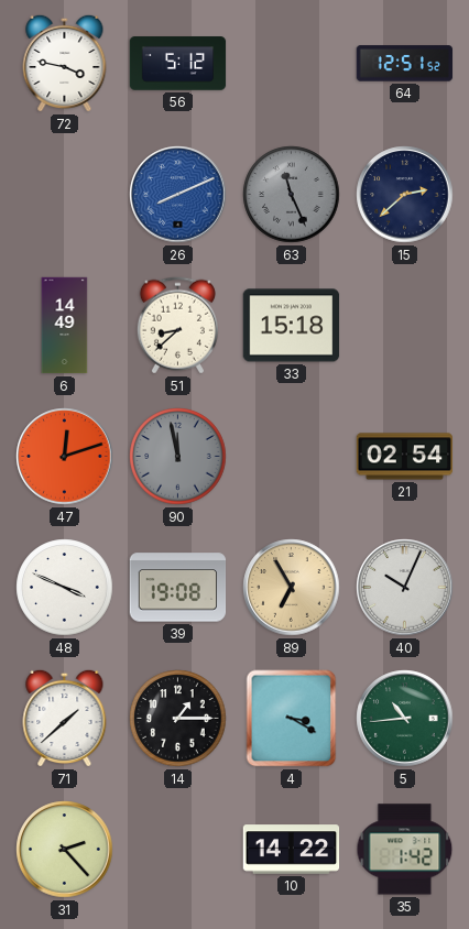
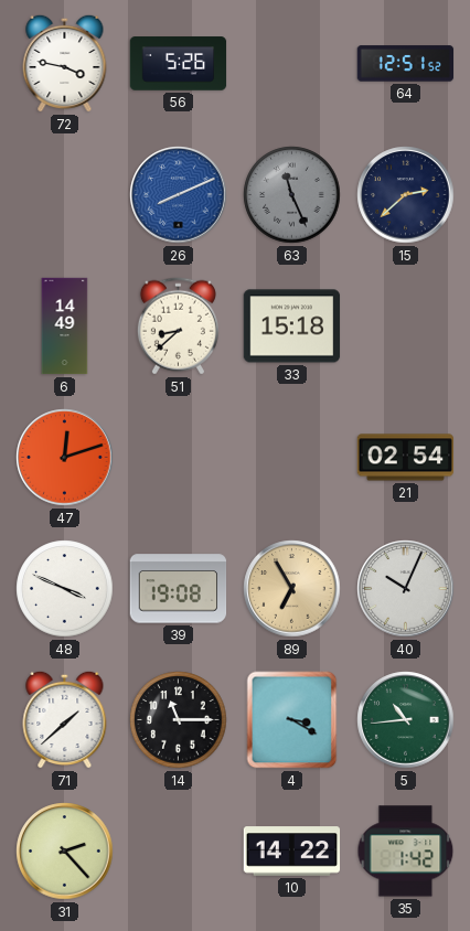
56: 5:12 -> 5:26 (179, 64)
90: 11:58 -> none (178, 457)
14: 1:15 -> 11:15 (179, 720)
